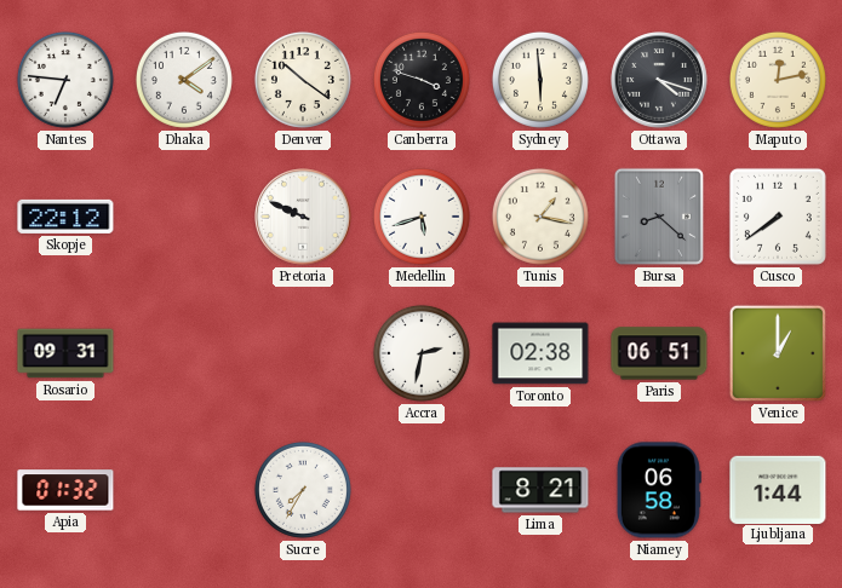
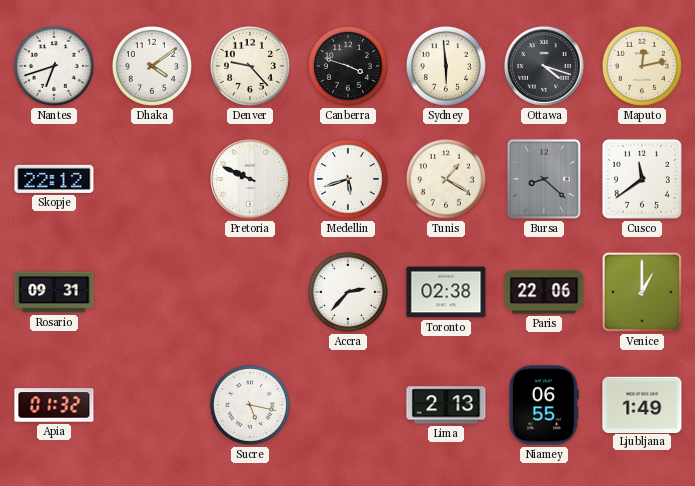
Nantes: 6:46 -> 6:42 (54, 66)
Denver: 10:21 -> 9:23 (250, 66)
Tunis: 1:17 -> 1:20 (446, 179)
Cusco: 7:39 -> 11:39 (642, 179)
Accra: 2:32 -> 2:37 (348, 292)
Paris: 06:51 -> 22:06 (544, 292)
Sucre: 7:35 -> 5:17 (250, 405)
Lima: 8:21 -> 2:13 (446, 405)
Niamey: 06:58 -> 06:55 (544, 405)
Ljubljana: 1:44 -> 1:49 (642, 404)
